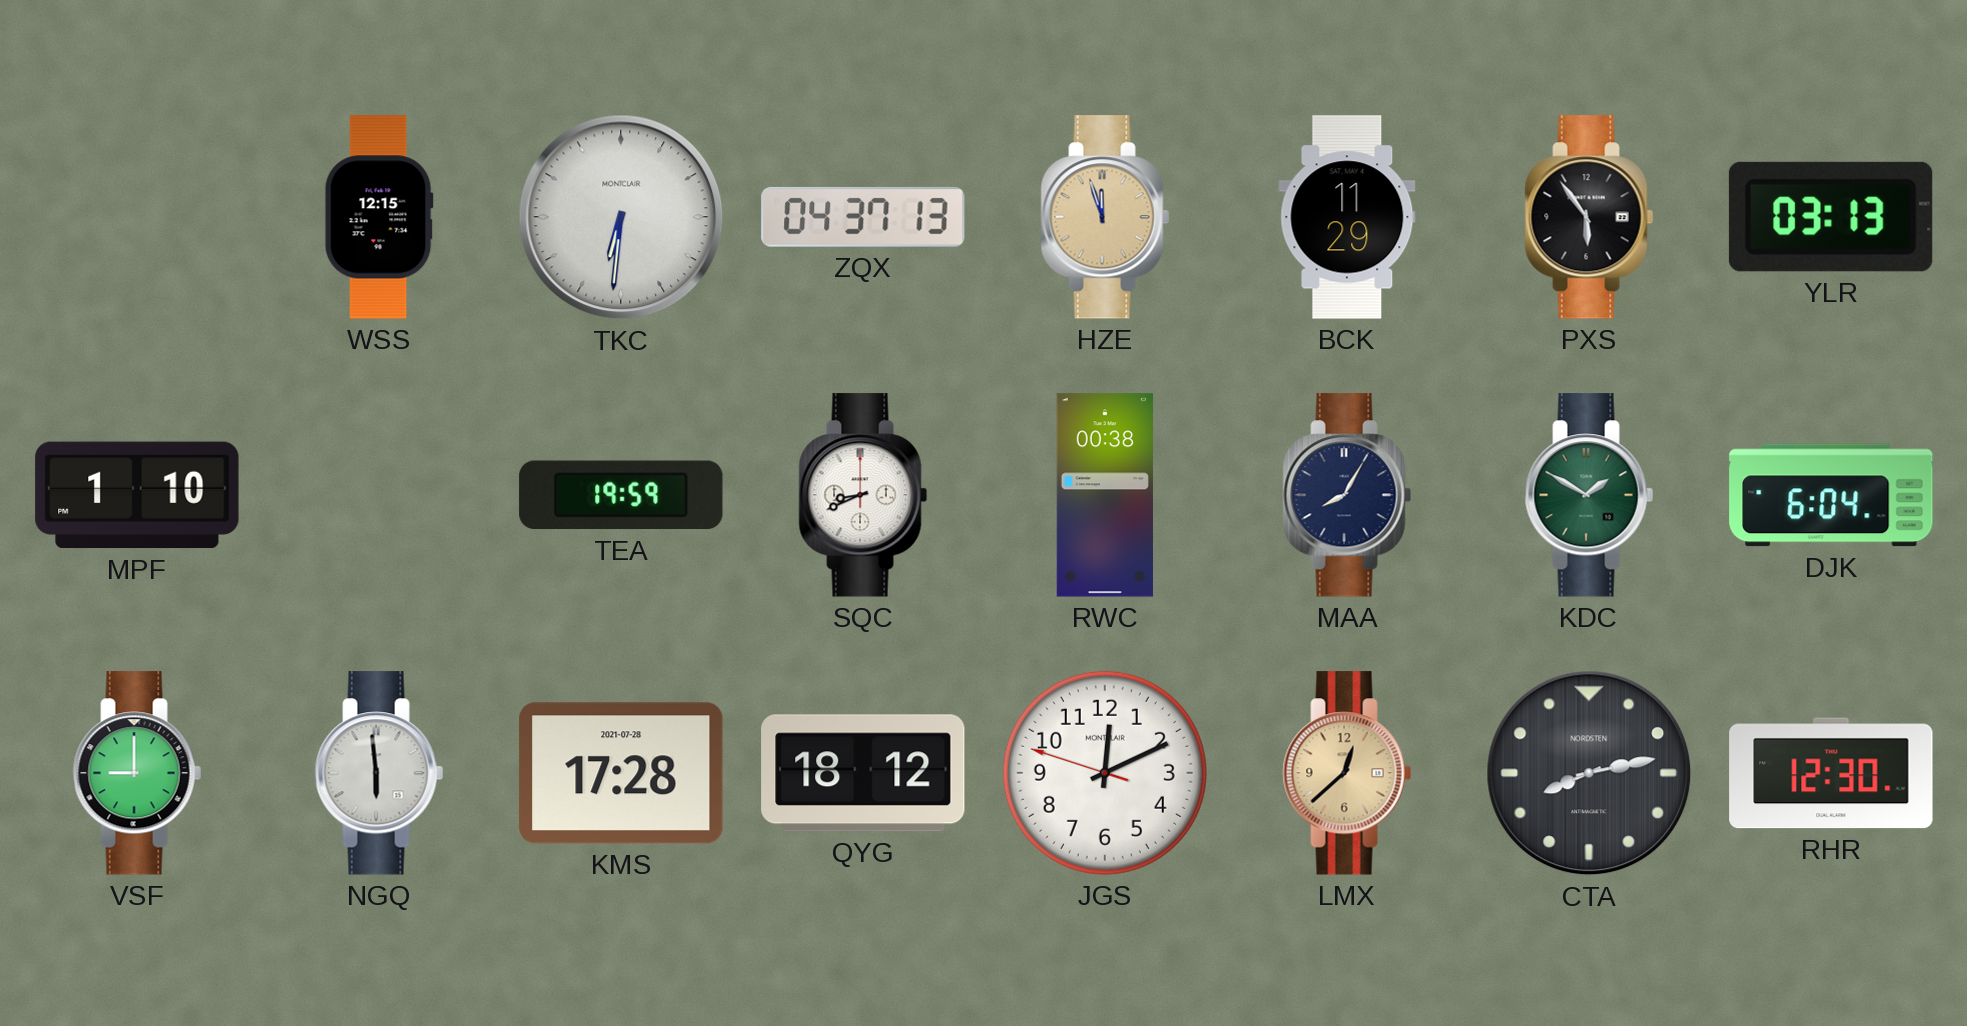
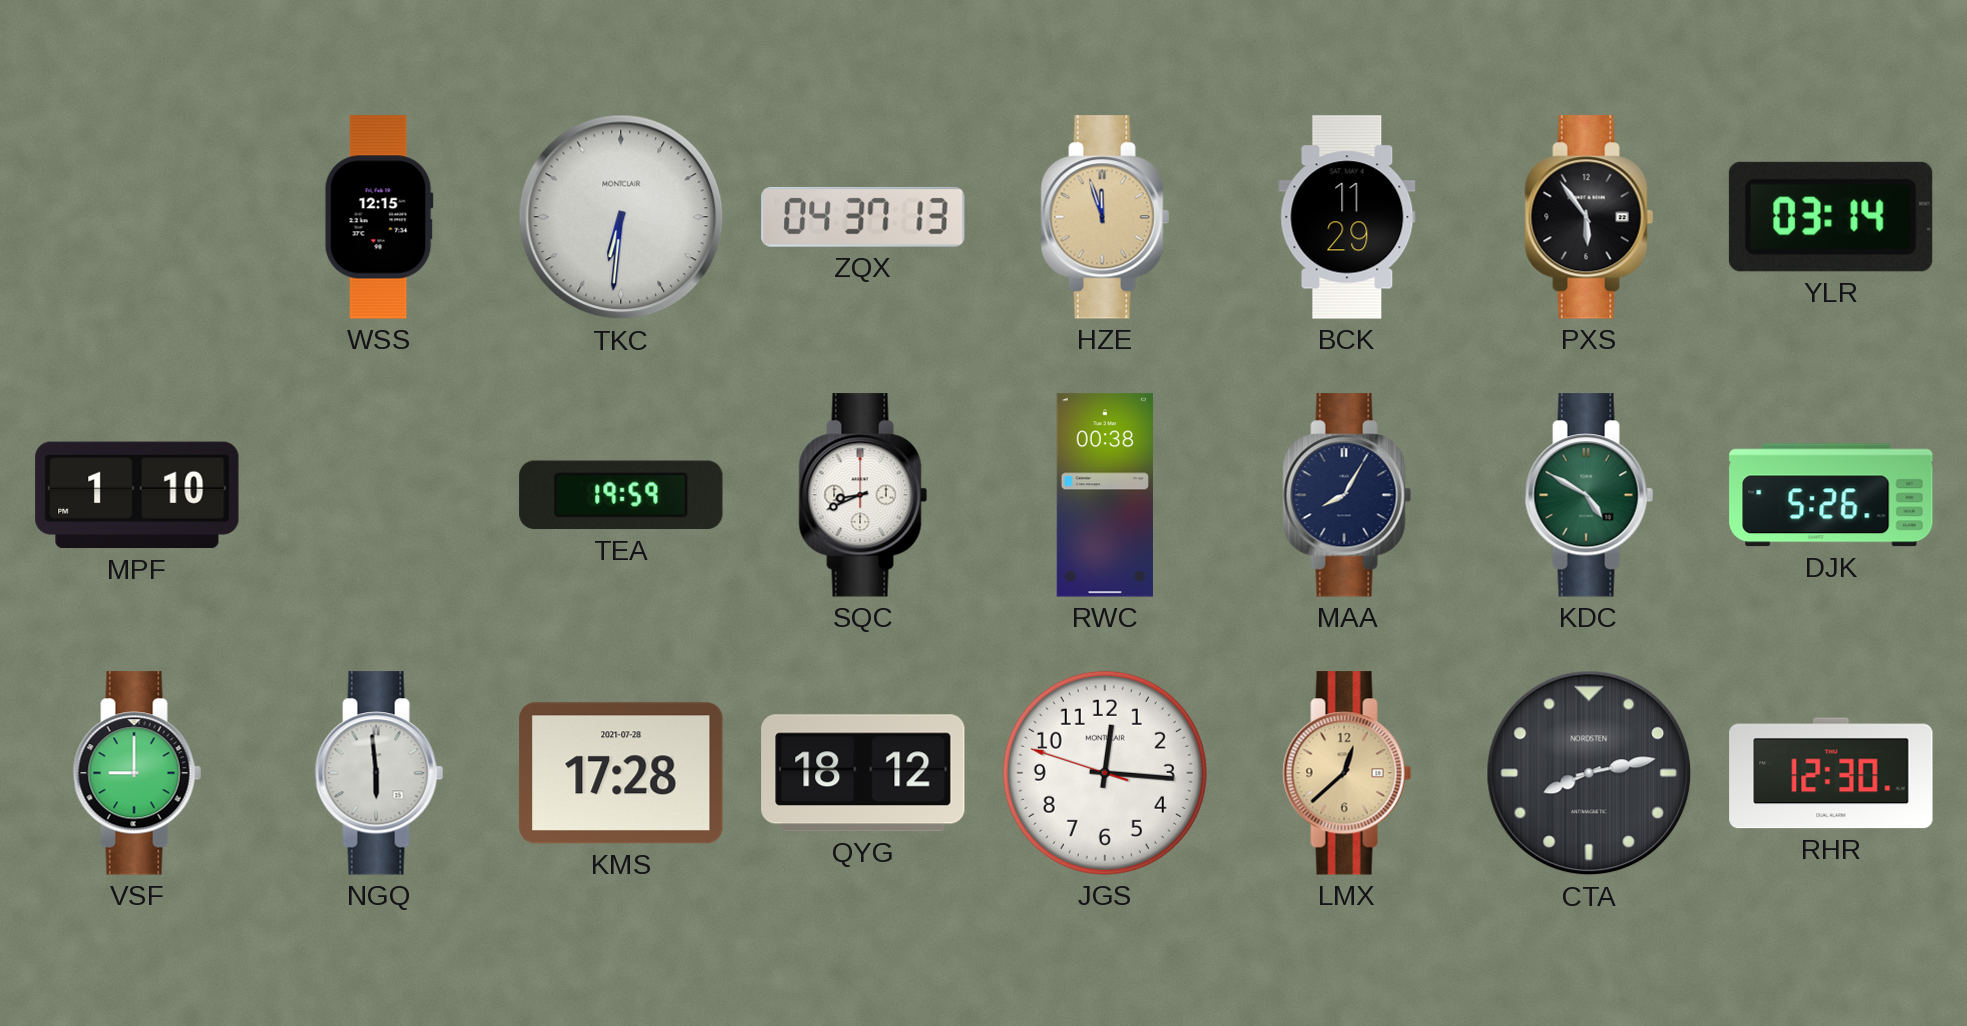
YLR: 03:13 -> 03:14 (1831, 217)
KDC: 1:50 -> 4:50 (1589, 495)
DJK: 6:04 -> 5:26 (1831, 495)
JGS: 12:10 -> 12:15 (1105, 773)
